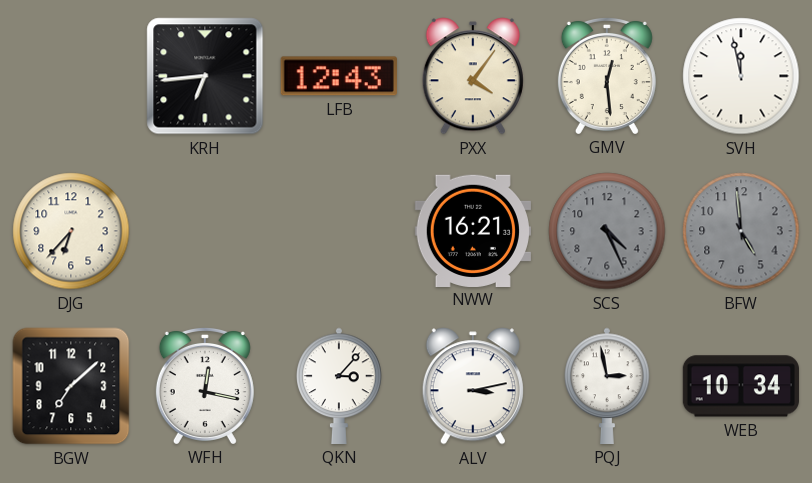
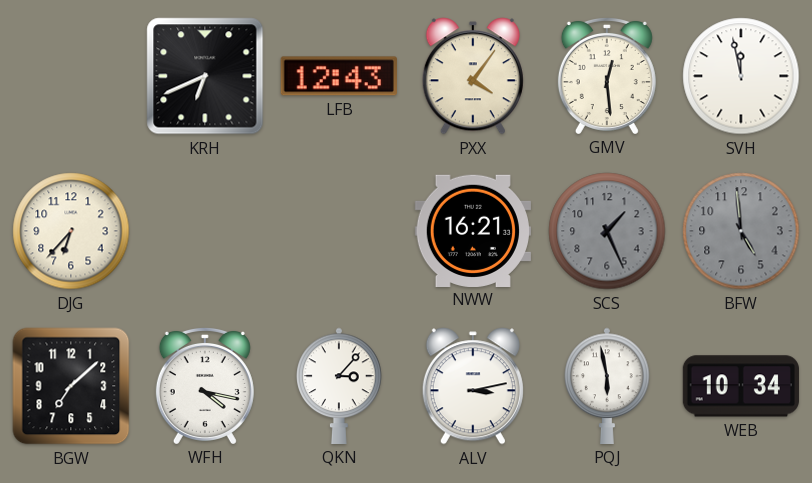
KRH: 6:44 -> 6:41 (205, 76)
SCS: 4:26 -> 1:26 (607, 231)
WFH: 12:17 -> 4:17 (205, 385)
PQJ: 2:58 -> 5:58 (607, 386)
